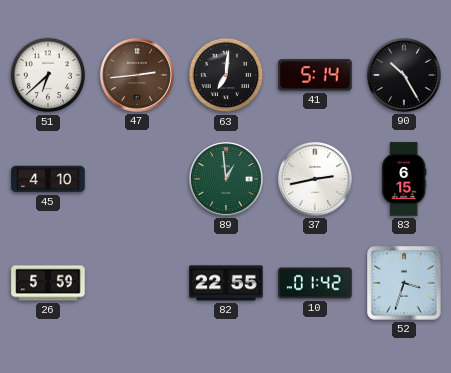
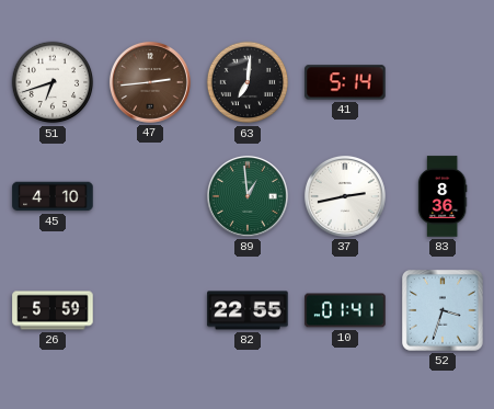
51: 6:38 -> 6:42 (53, 82)
90: 10:25 -> none (404, 75)
83: 6:15 -> 8:36 (443, 196)
10: 01:42 -> 01:41 (345, 310)
